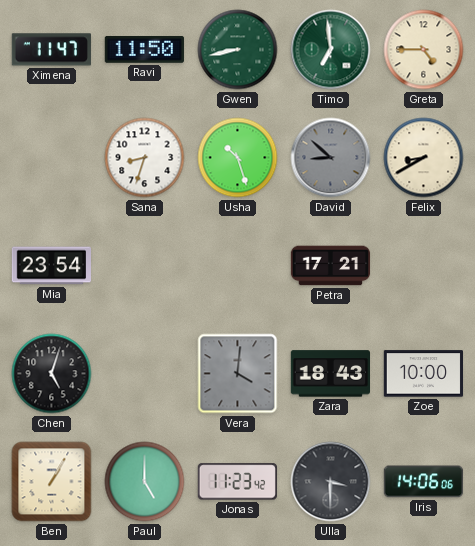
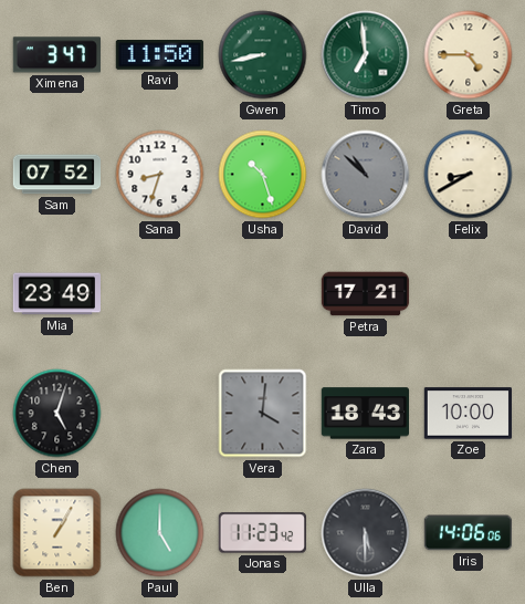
Ximena: 11:47 -> 3:47 (56, 55)
Sam: none -> 07:52 (57, 175)
David: 8:52 -> 10:52 (366, 175)
Mia: 23:54 -> 23:49 (56, 294)
Ulla: 3:30 -> 5:30 (366, 533)
